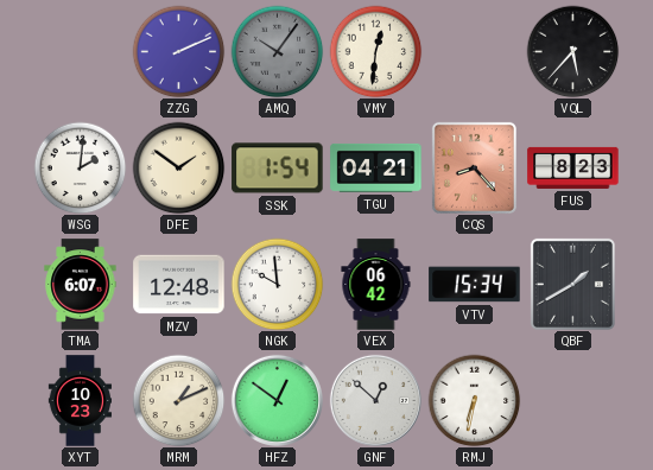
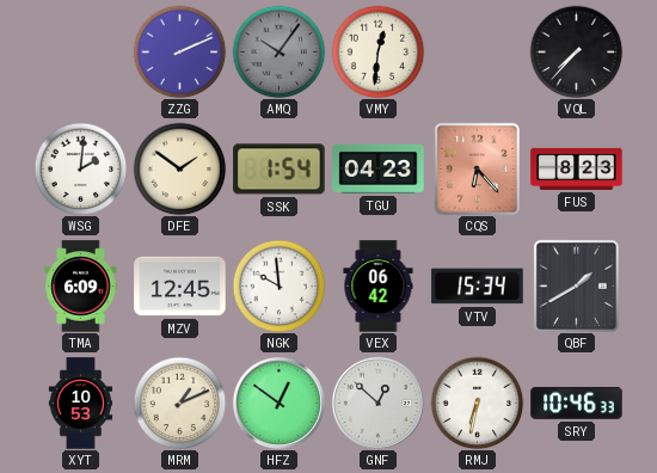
VQL: 5:37 -> 7:37 (576, 51)
TGU: 04:21 -> 04:23 (379, 168)
CQS: 8:23 -> 6:23 (477, 168)
TMA: 6:07 -> 6:09 (81, 287)
MZV: 12:48 -> 12:45 (180, 287)
XYT: 10:23 -> 10:53 (80, 404)
SRY: none -> 10:46 (577, 403)
